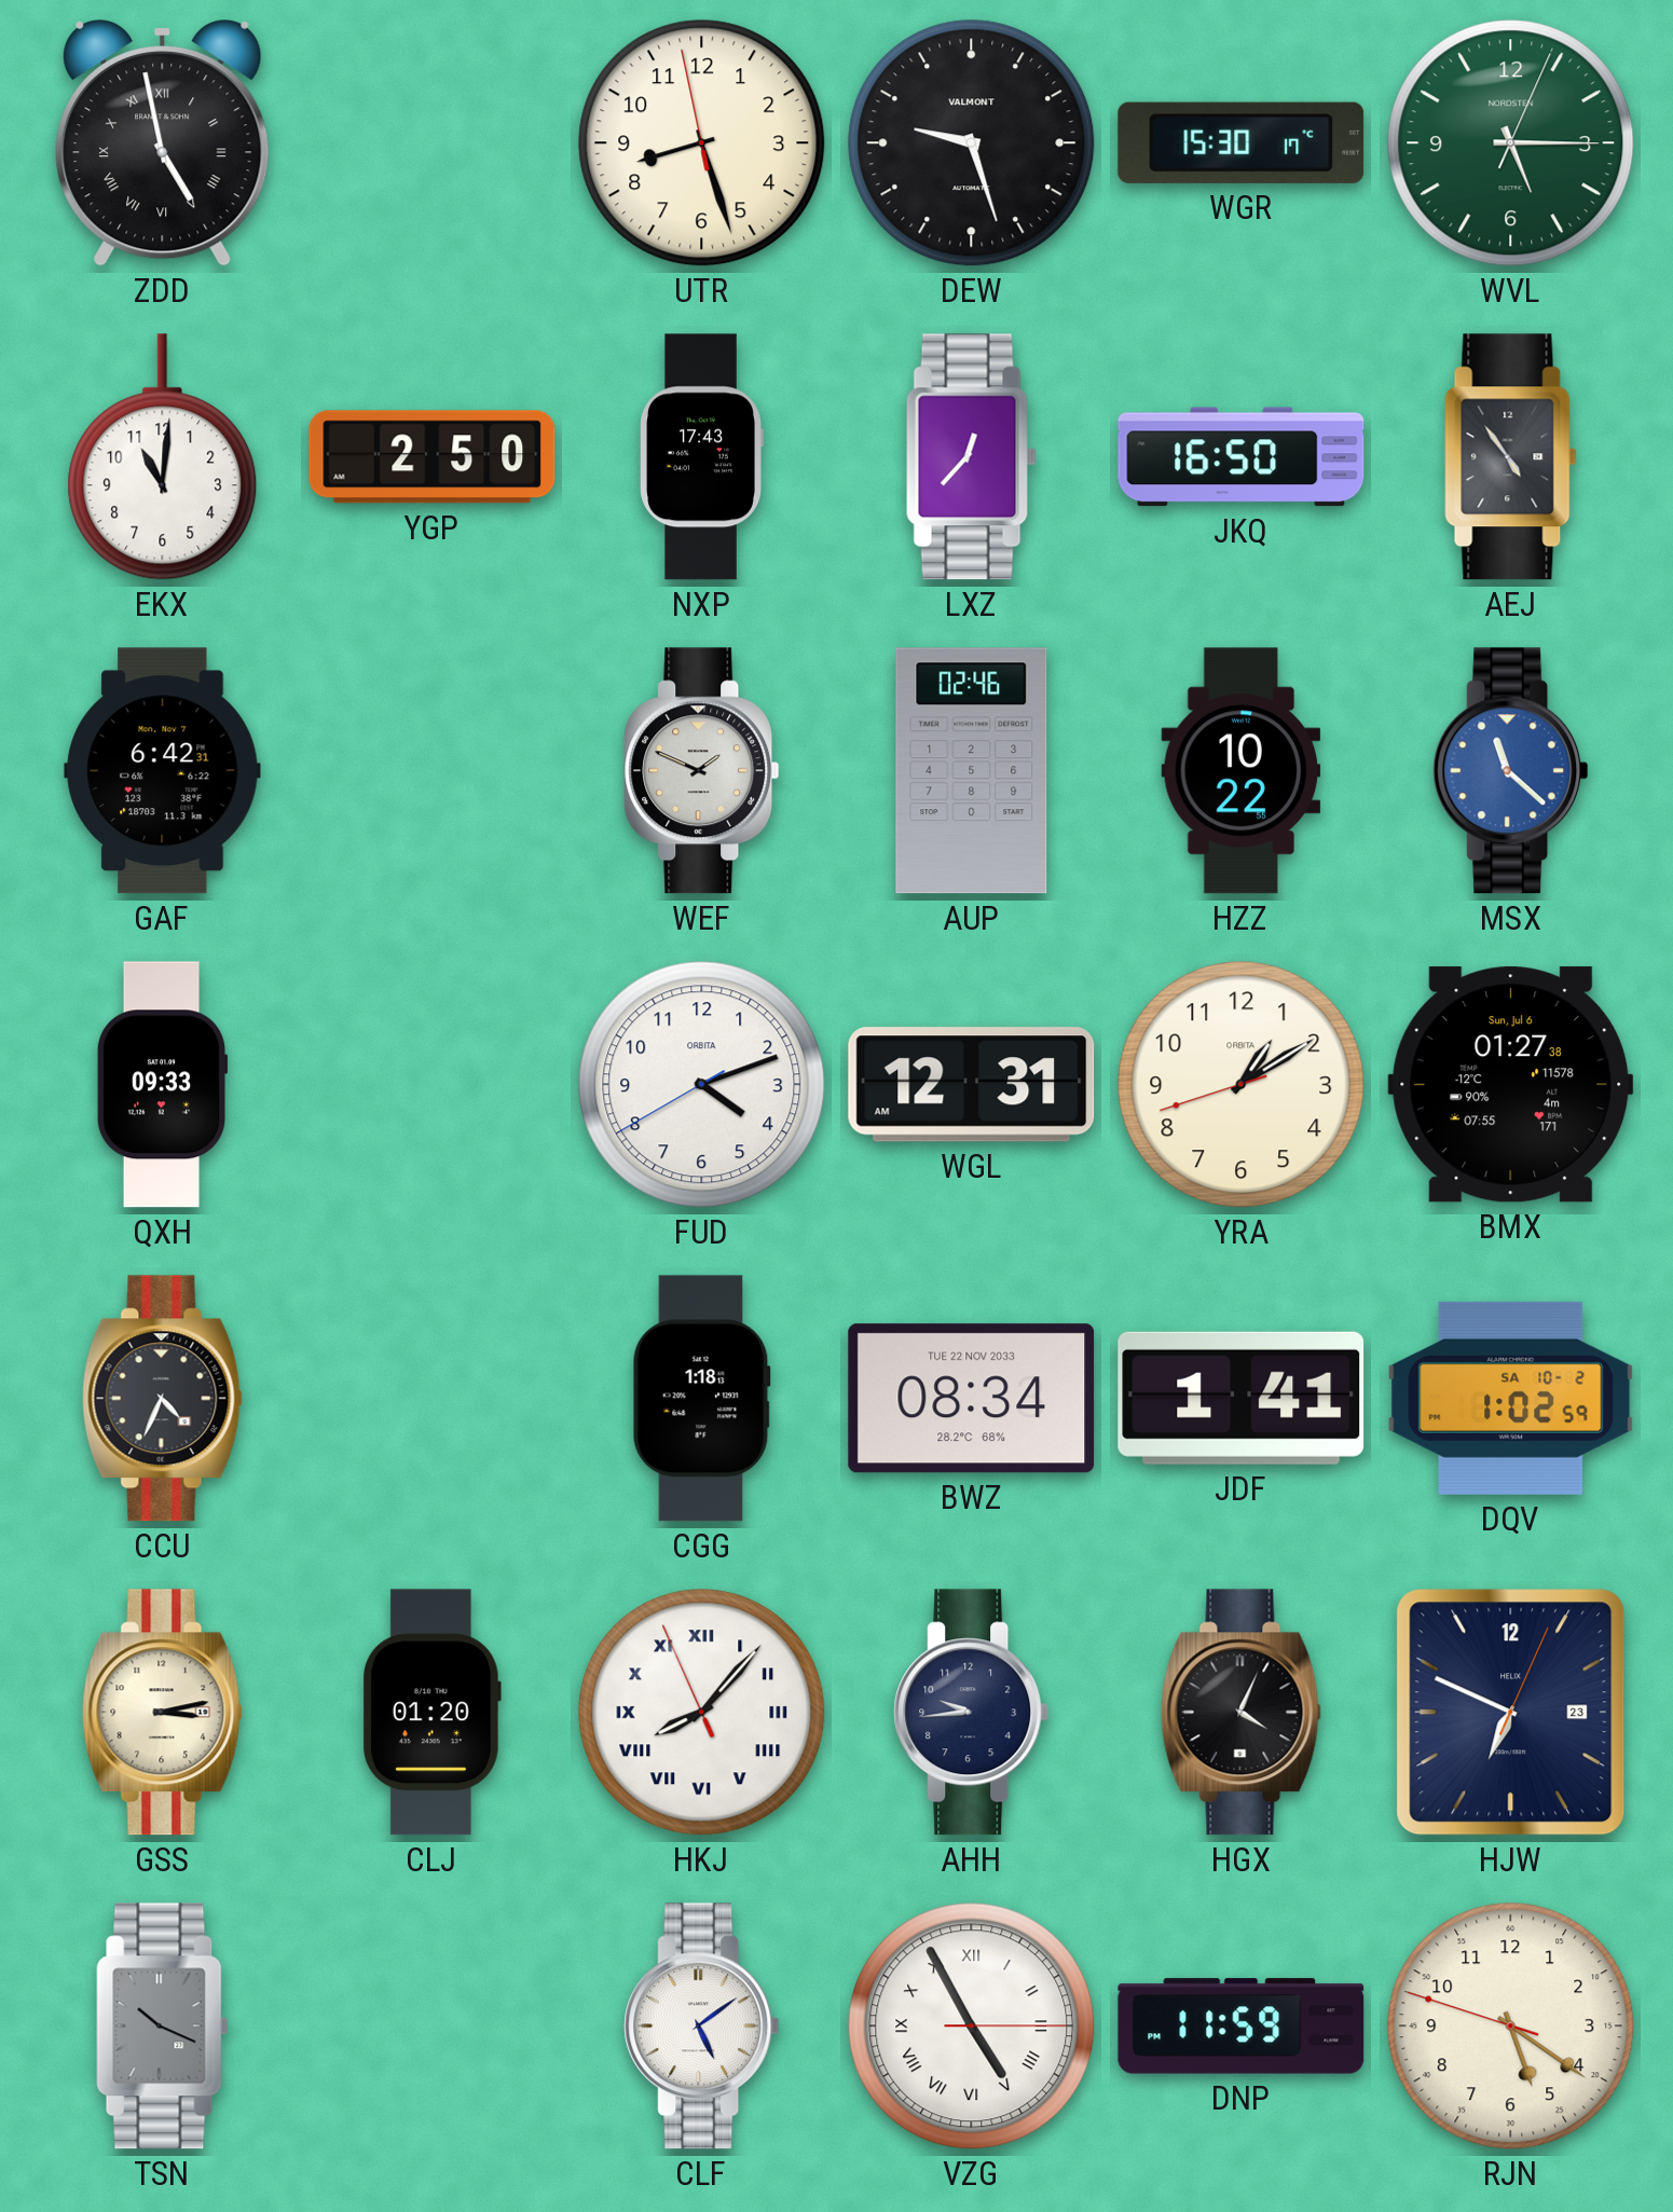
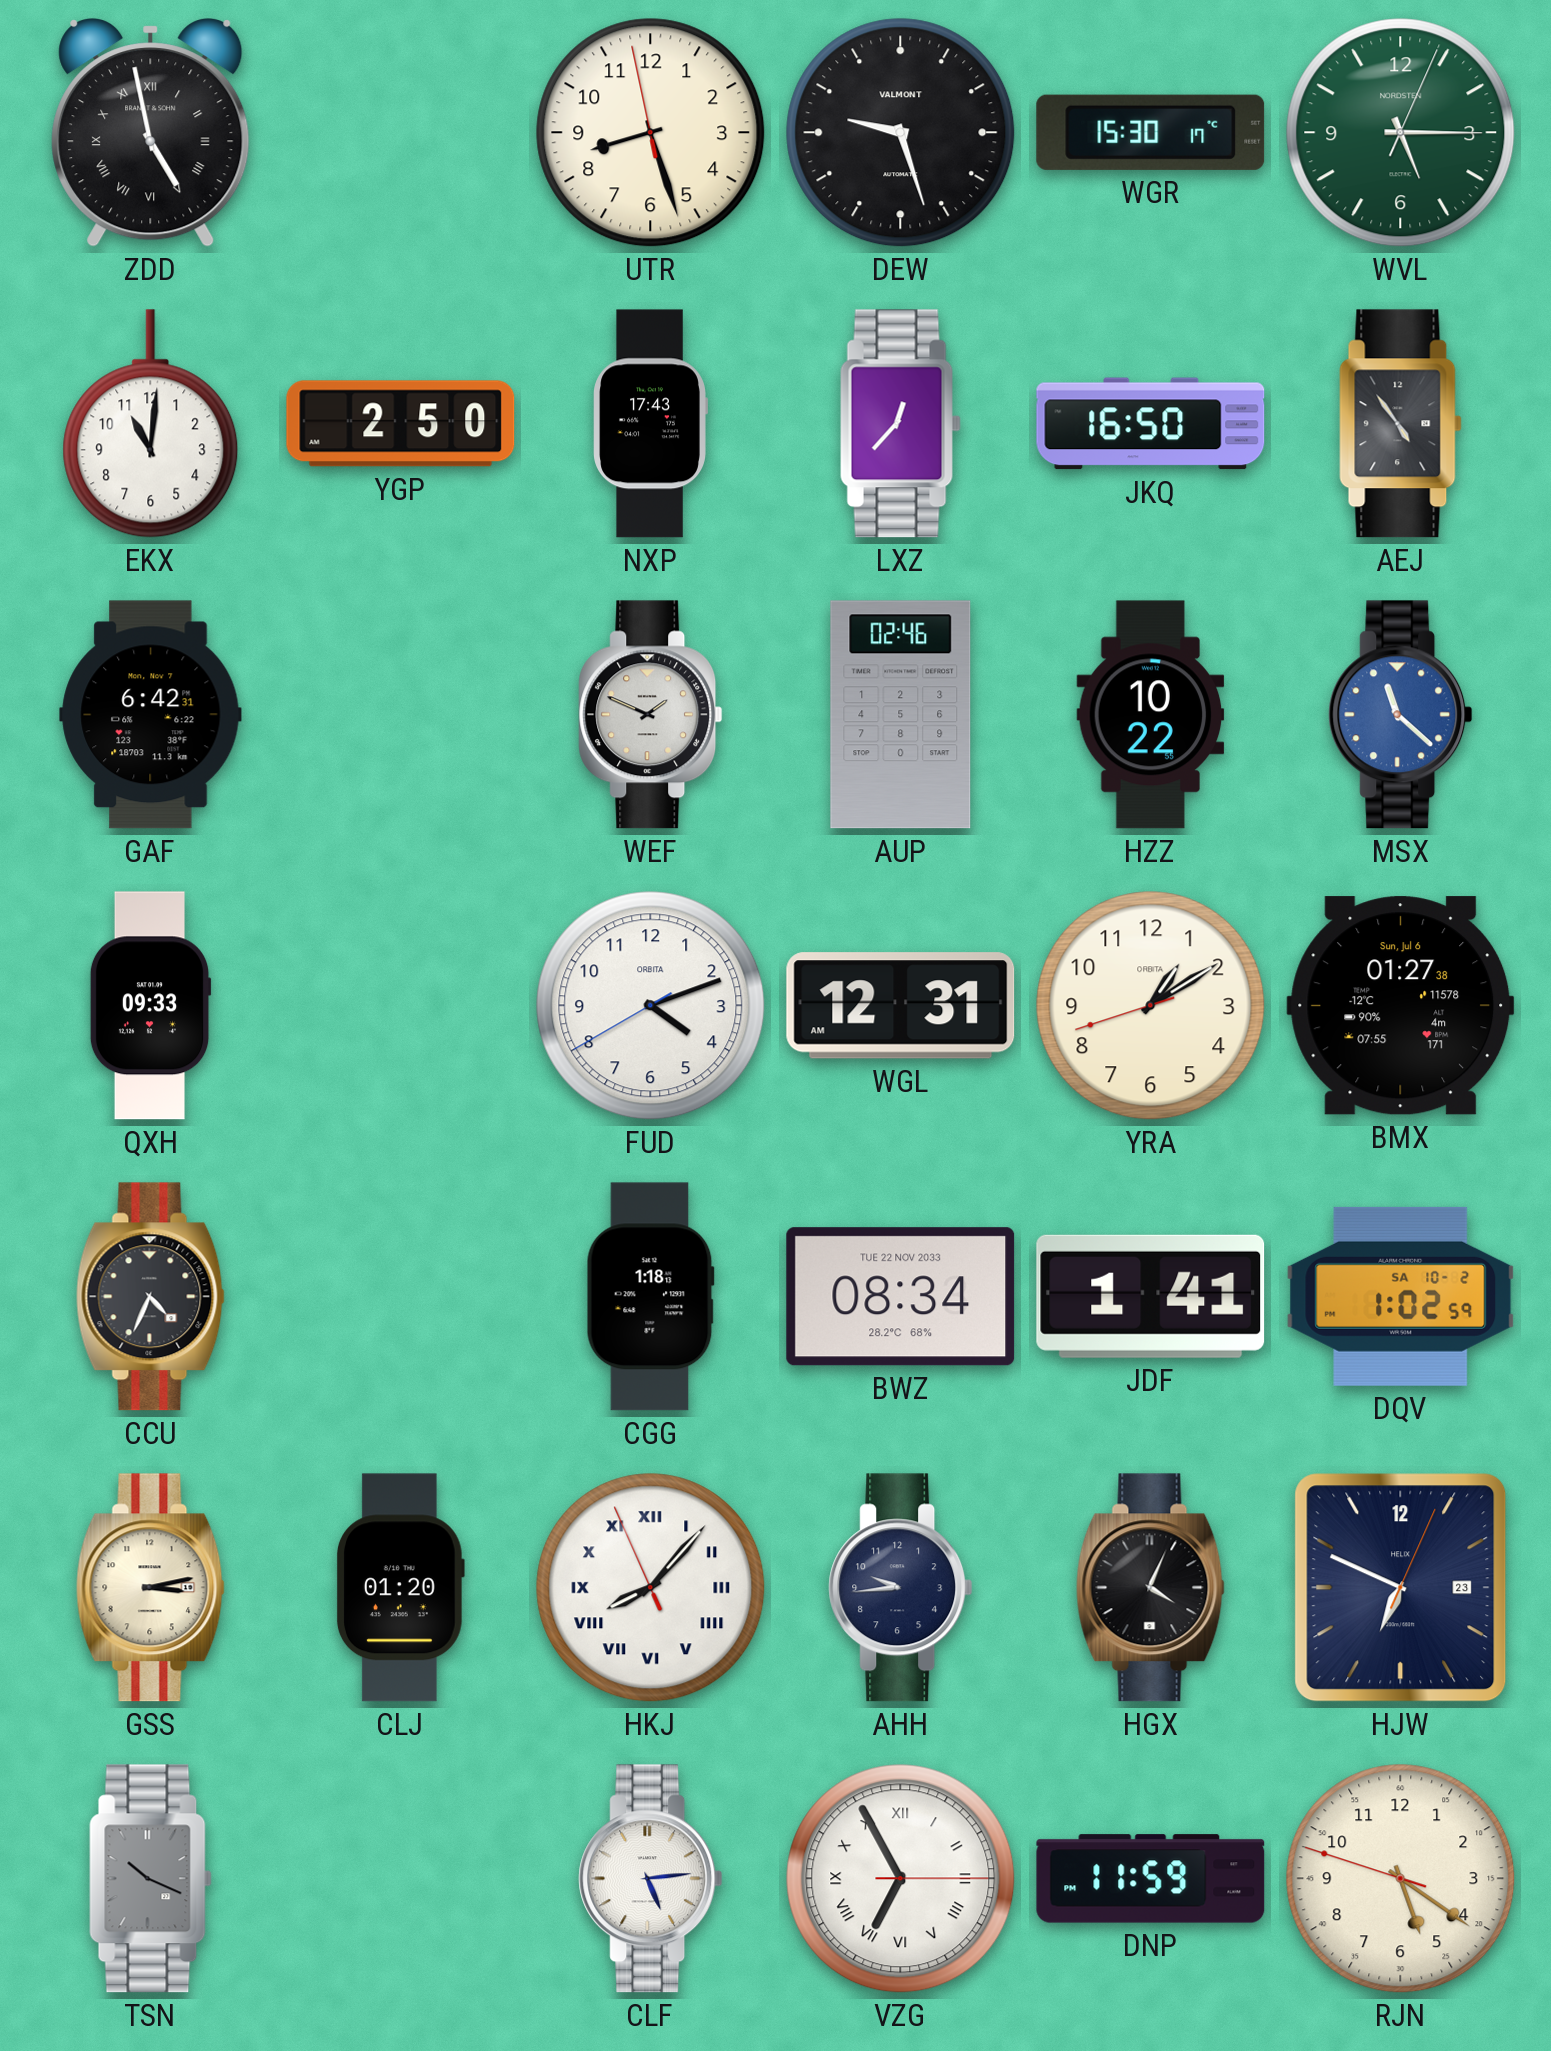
CLF: 5:09 -> 5:14 (651, 1879)
VZG: 4:55 -> 6:55 (901, 1879)
